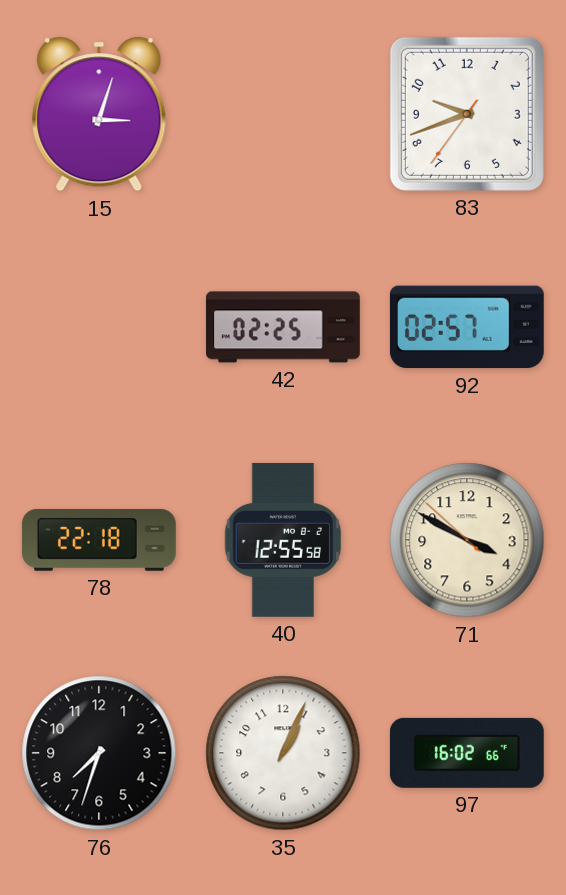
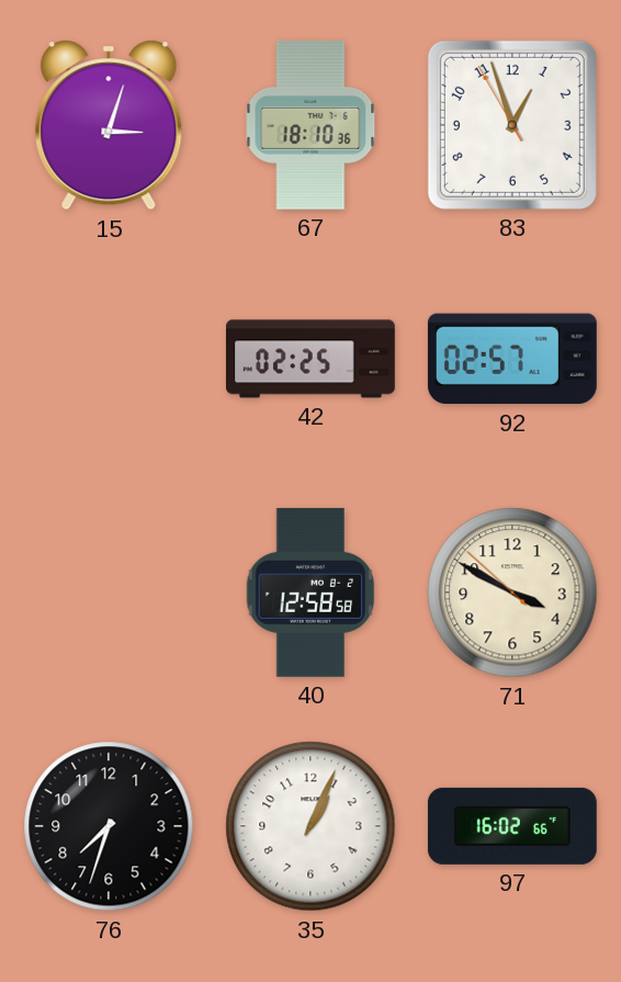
67: none -> 18:10 (310, 125)
83: 9:41 -> 12:56 (512, 125)
78: 22:18 -> none (99, 540)
40: 12:55 -> 12:58 (310, 592)
